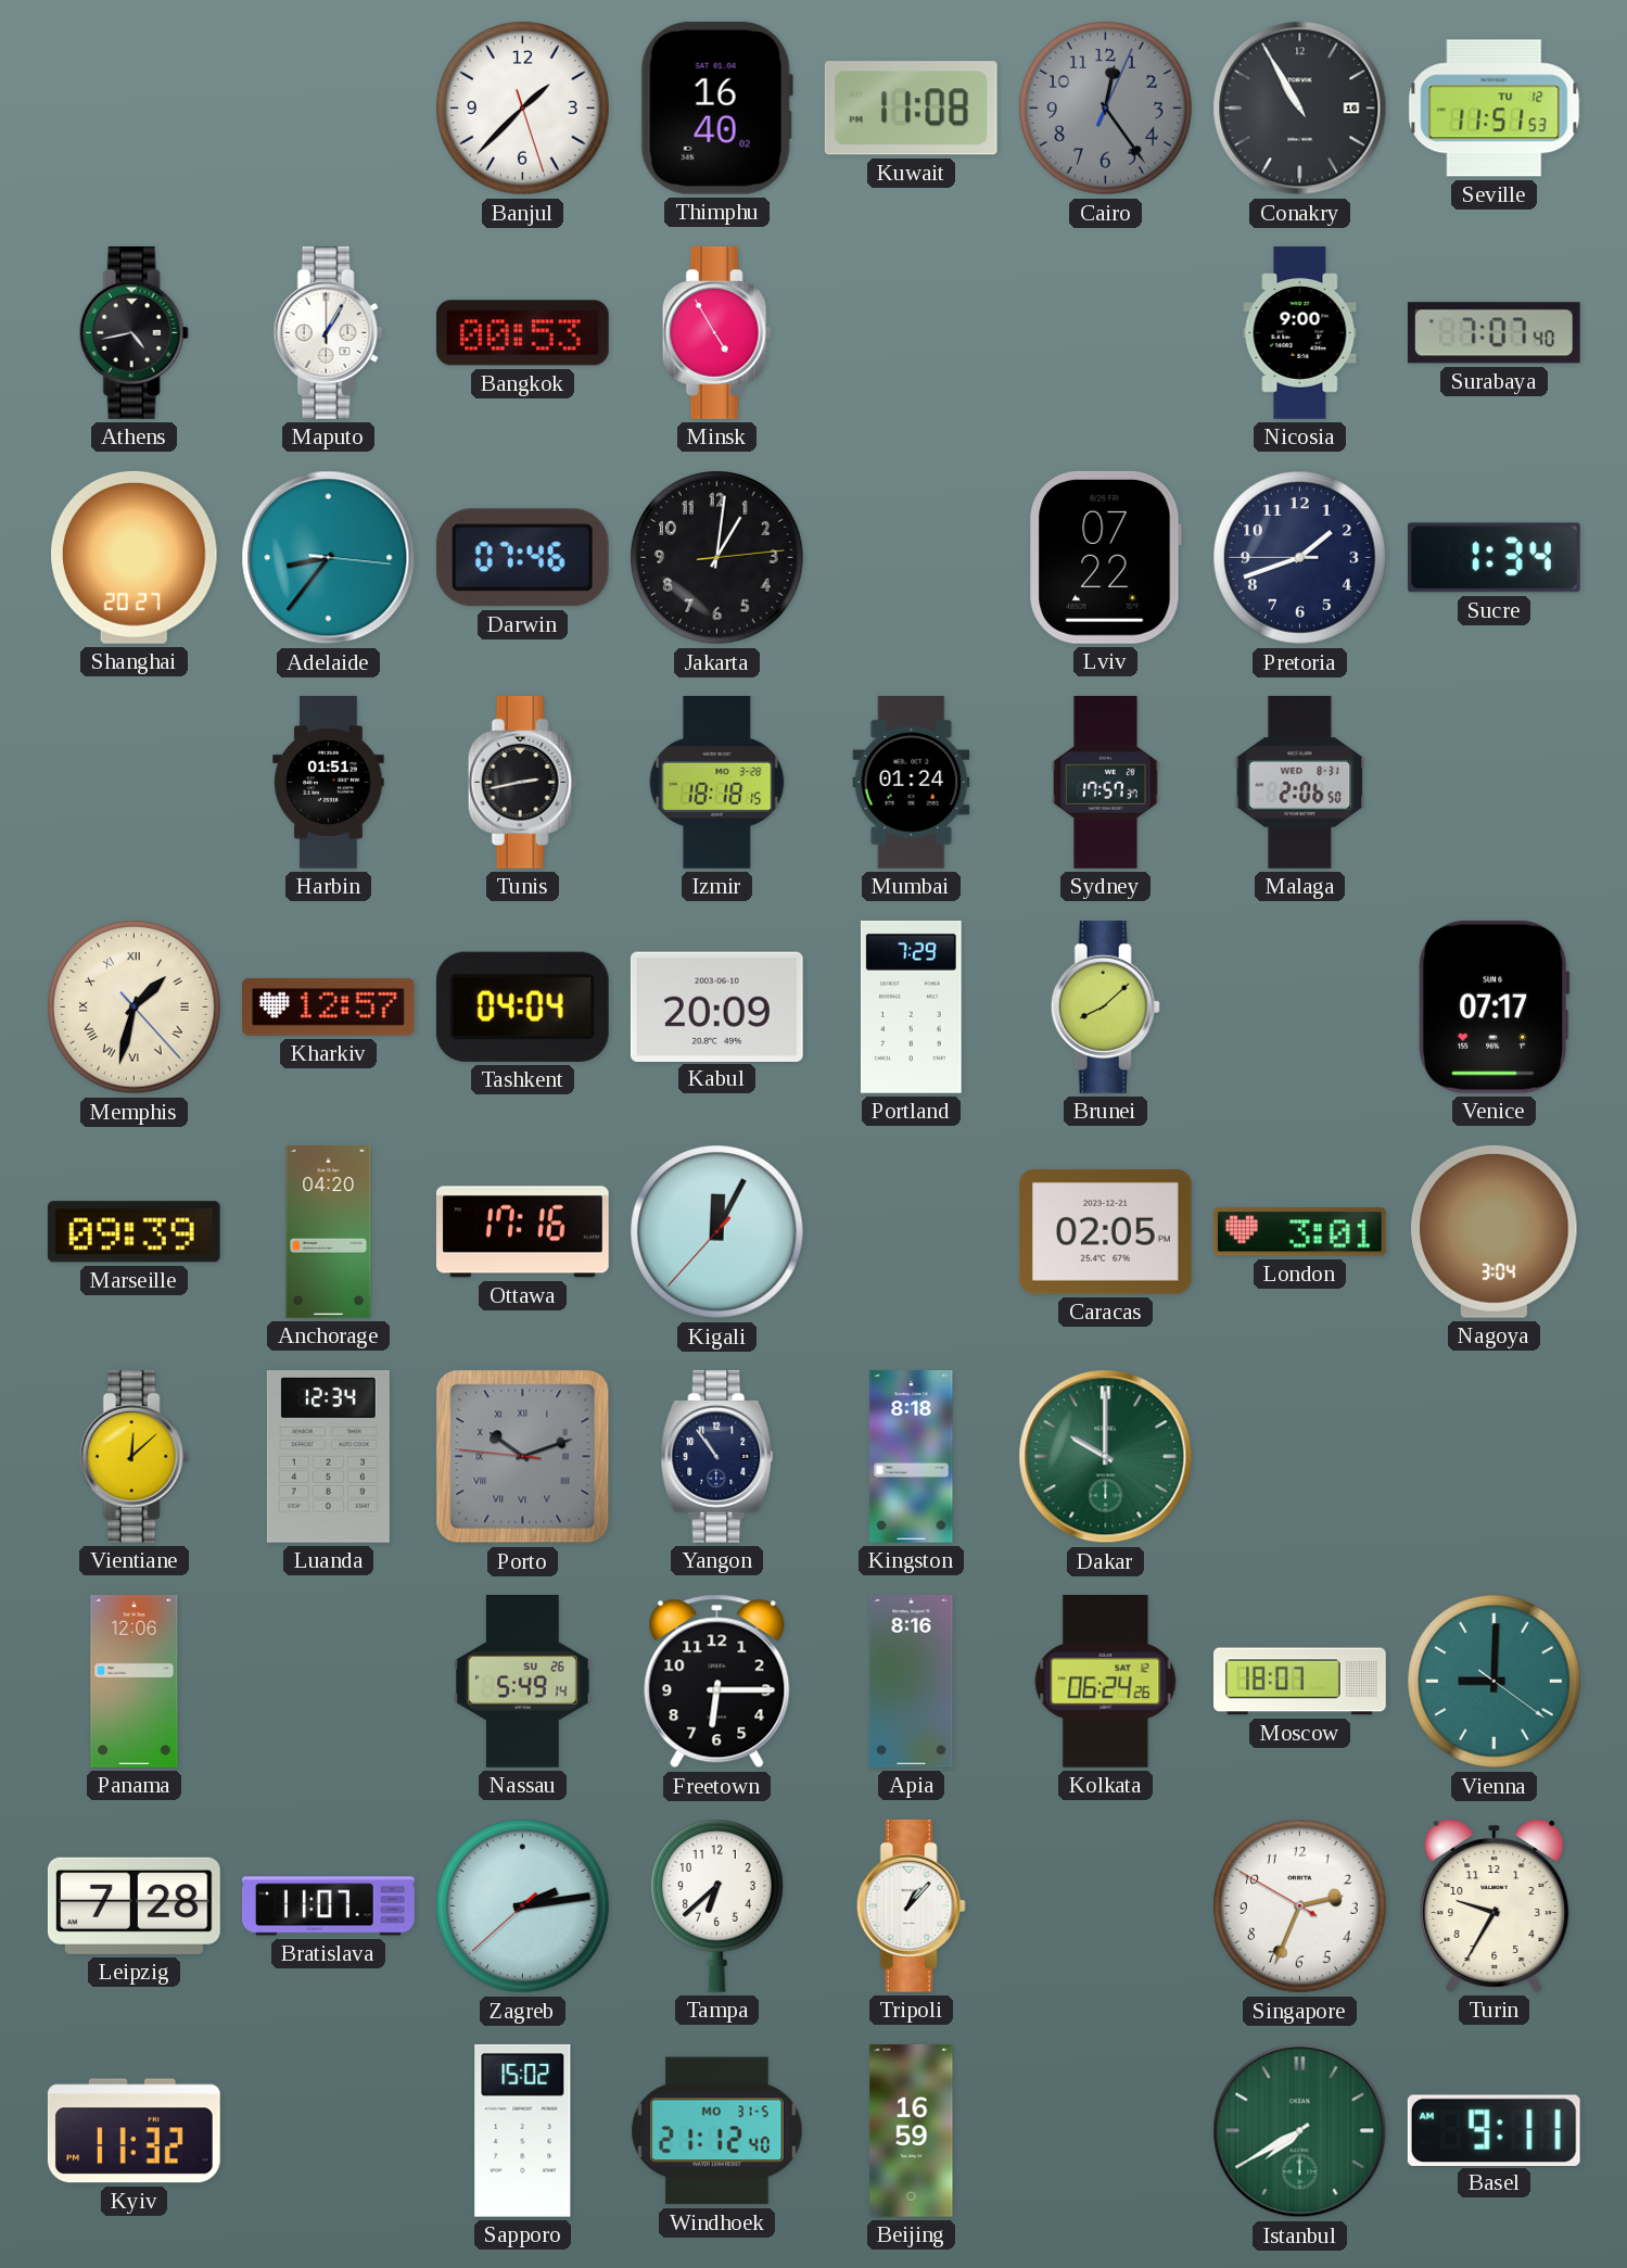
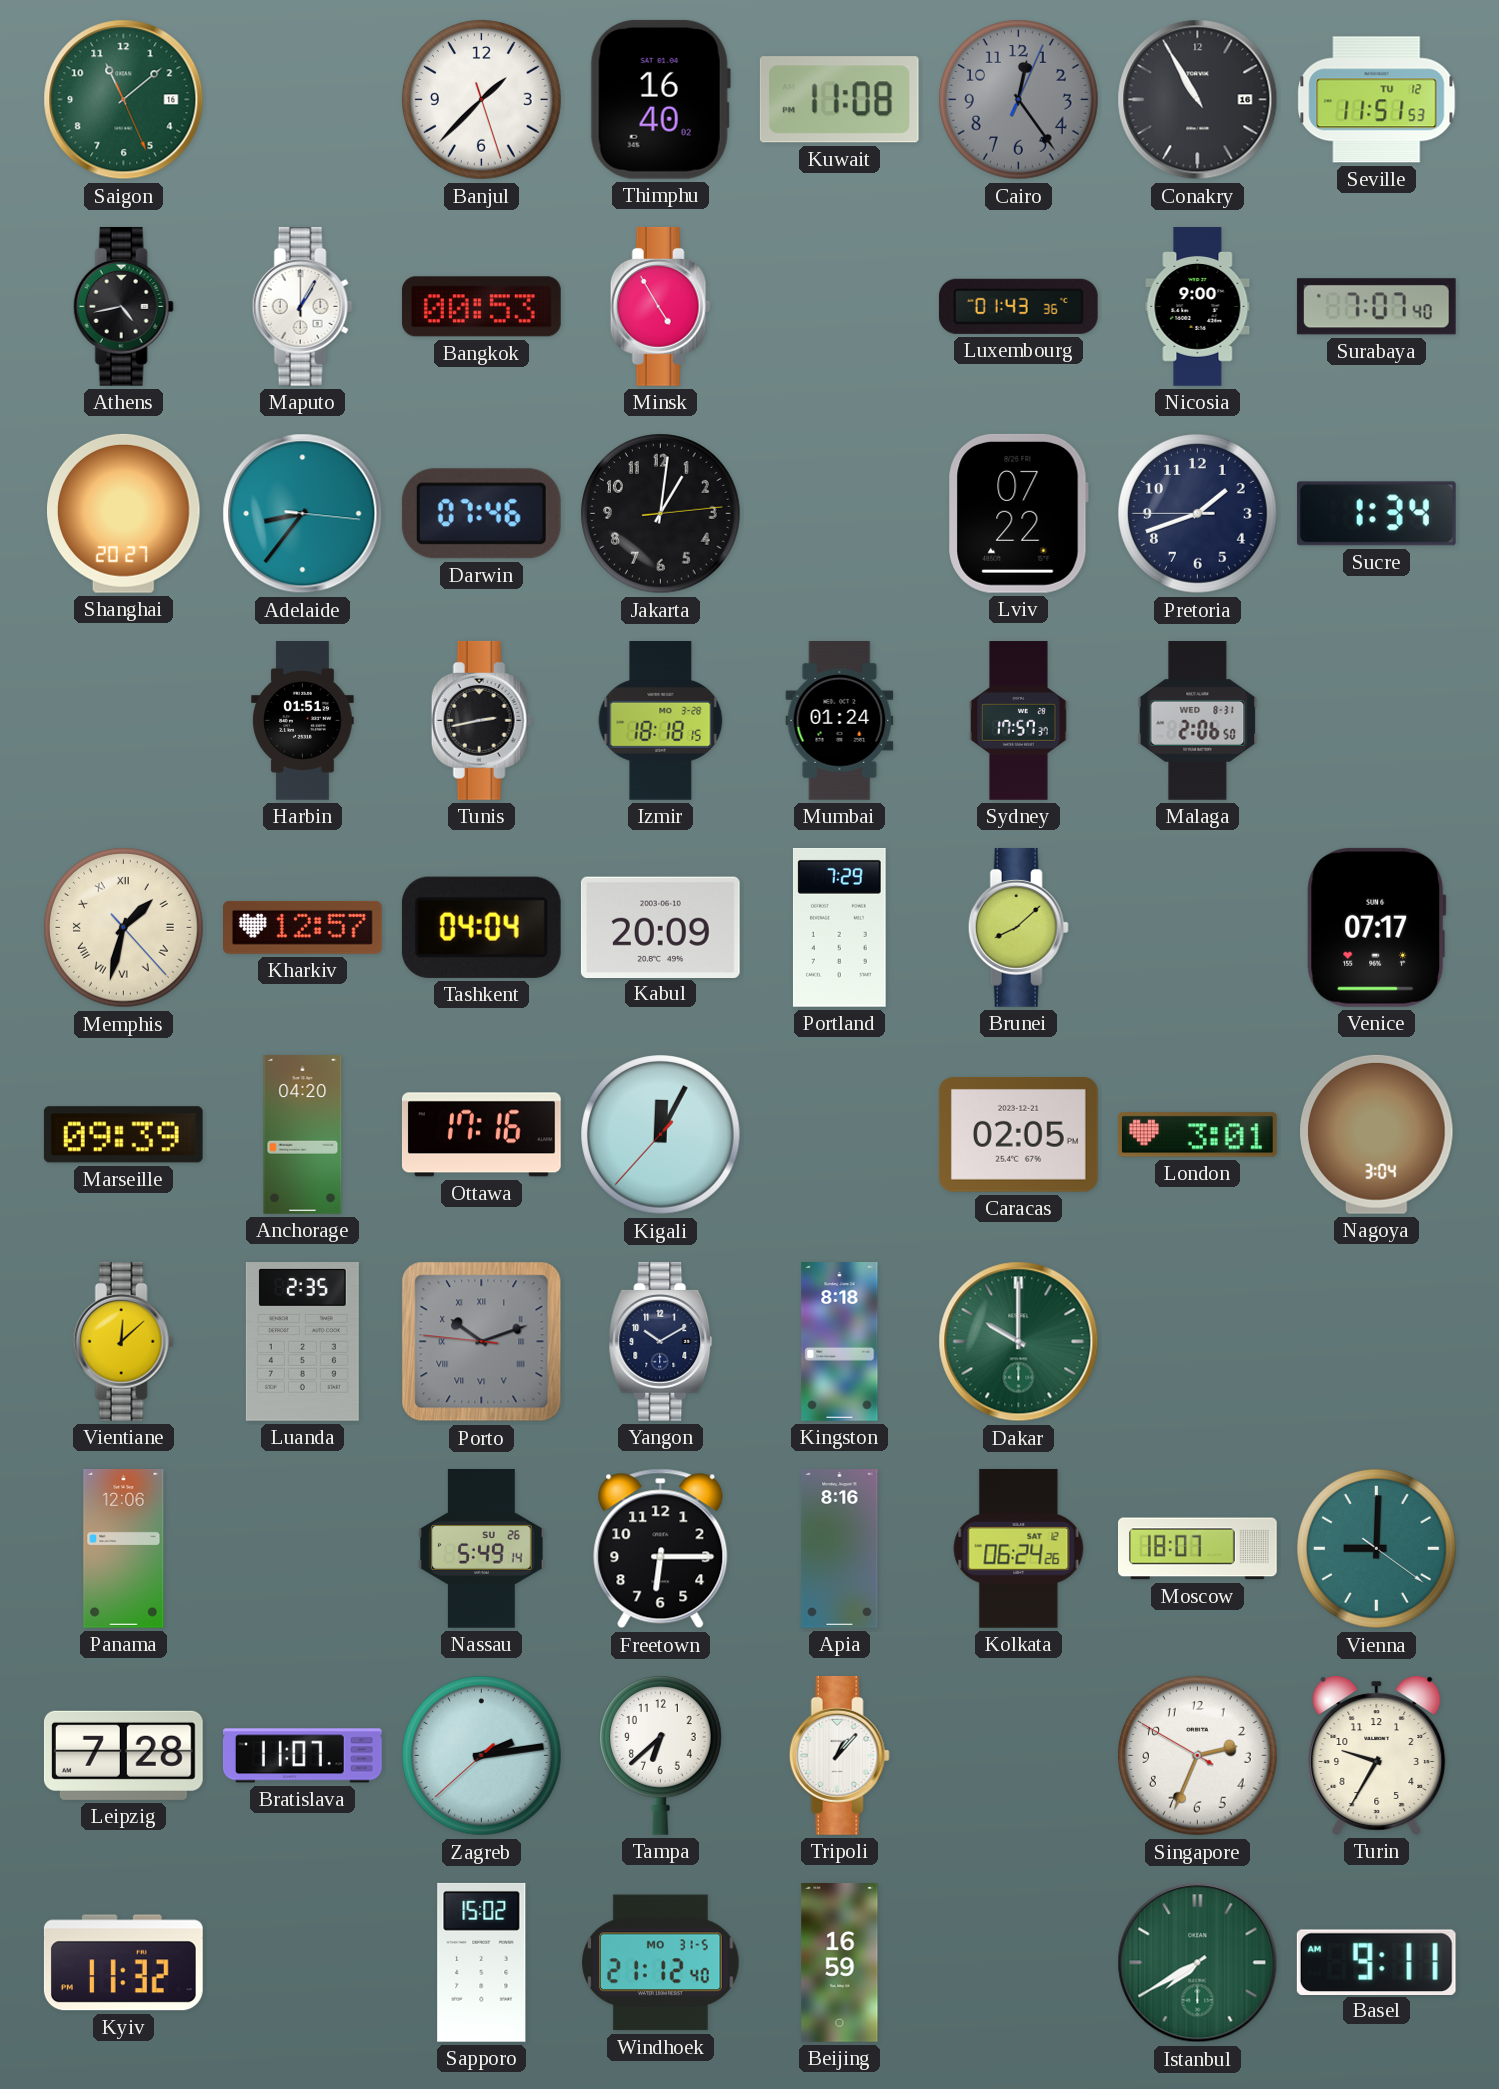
Saigon: none -> 11:08 (124, 100)
Luxembourg: none -> 01:43 (1018, 306)
Luanda: 12:34 -> 2:35 (302, 1342)
Yangon: 10:54 -> 10:10 (661, 1342)
